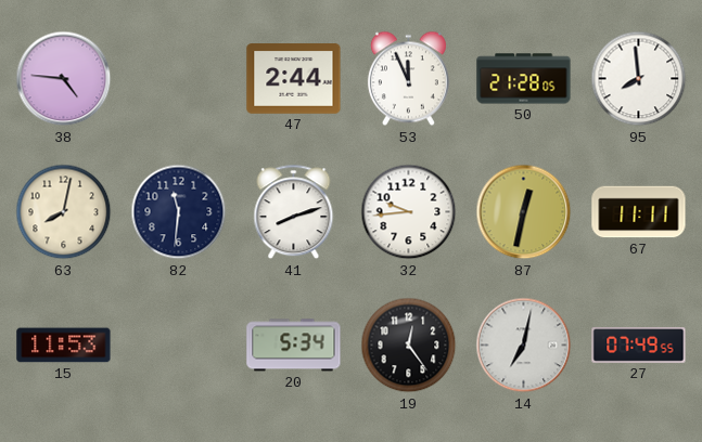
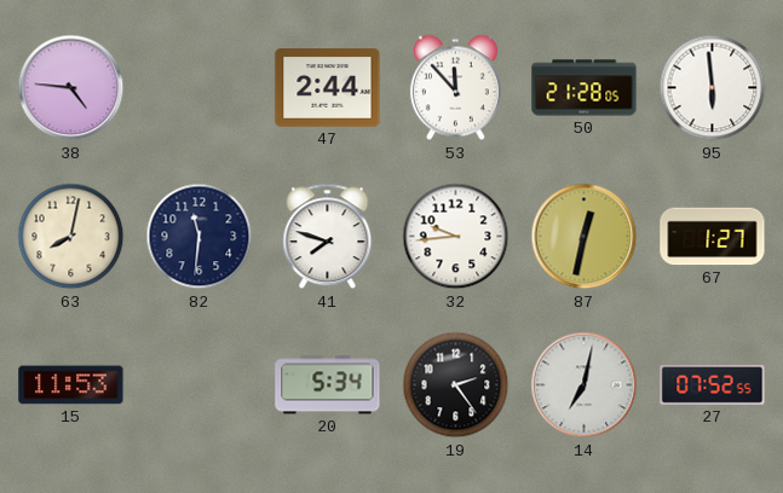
53: 11:56 -> 11:53 (455, 88)
95: 7:59 -> 5:59 (713, 88)
41: 8:12 -> 7:48 (328, 237)
67: 11:11 -> 1:27 (713, 237)
19: 12:24 -> 2:24 (456, 385)
27: 07:49 -> 07:52 (713, 385)
